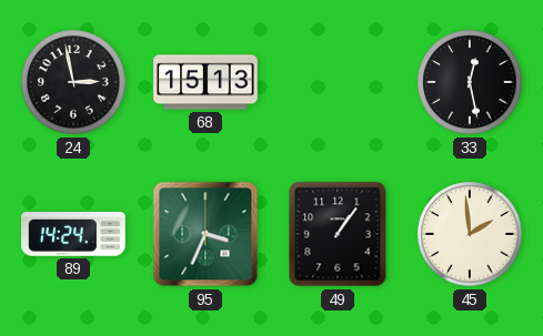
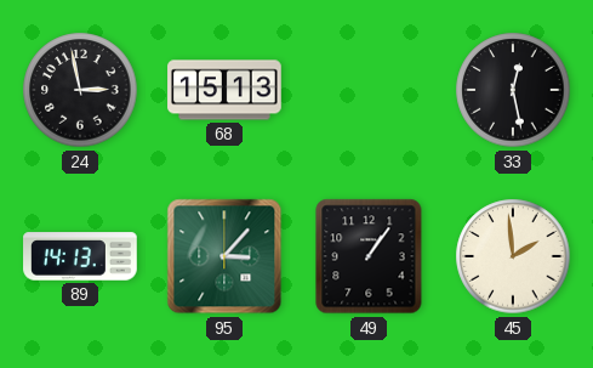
89: 14:24 -> 14:13 (80, 256)
95: 3:34 -> 3:07 (224, 256)
